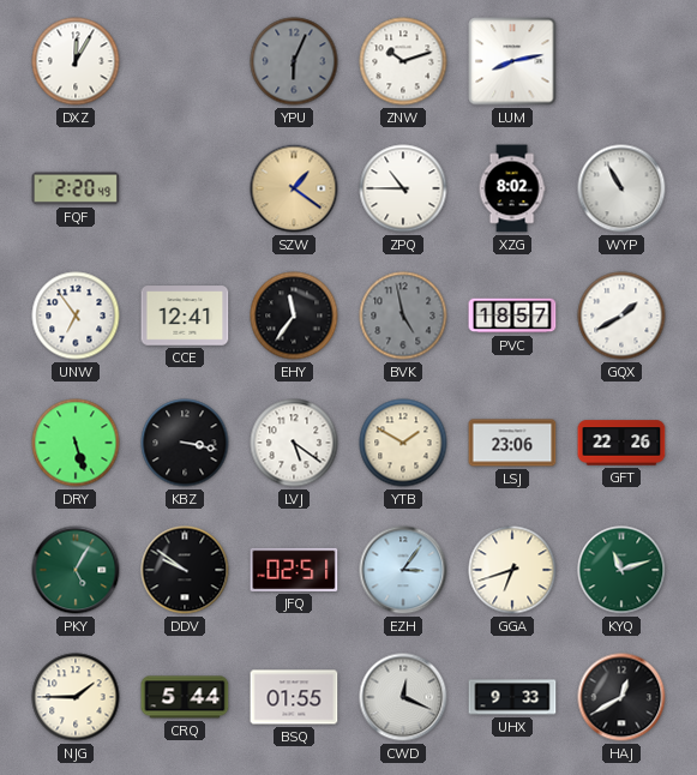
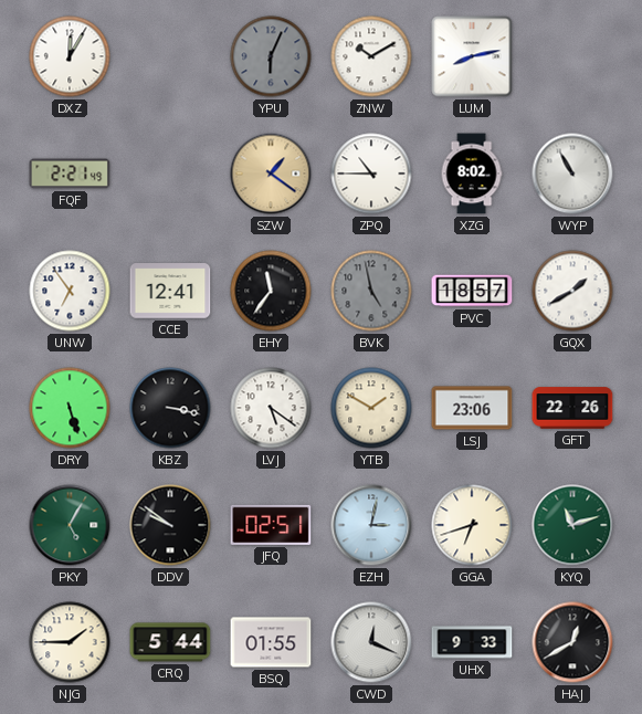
ZNW: 10:12 -> 10:10 (371, 56)
FQF: 2:20 -> 2:21 (70, 174)
EZH: 3:06 -> 3:02 (371, 525)
